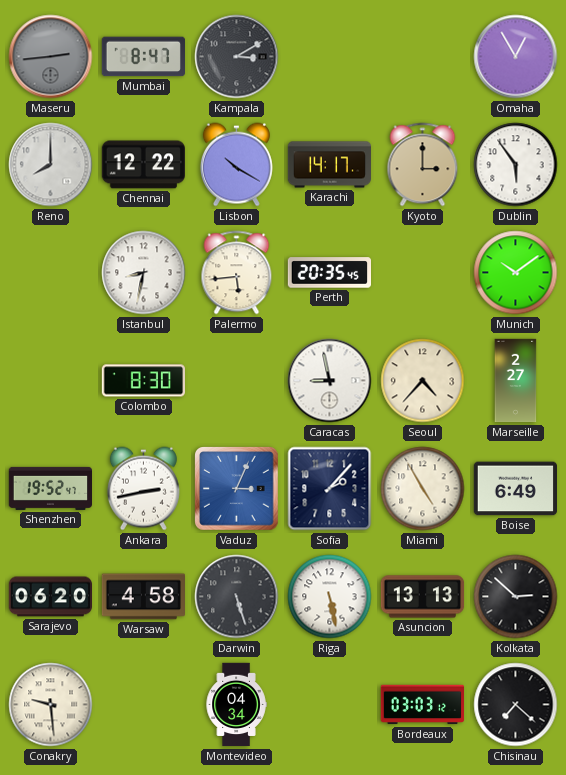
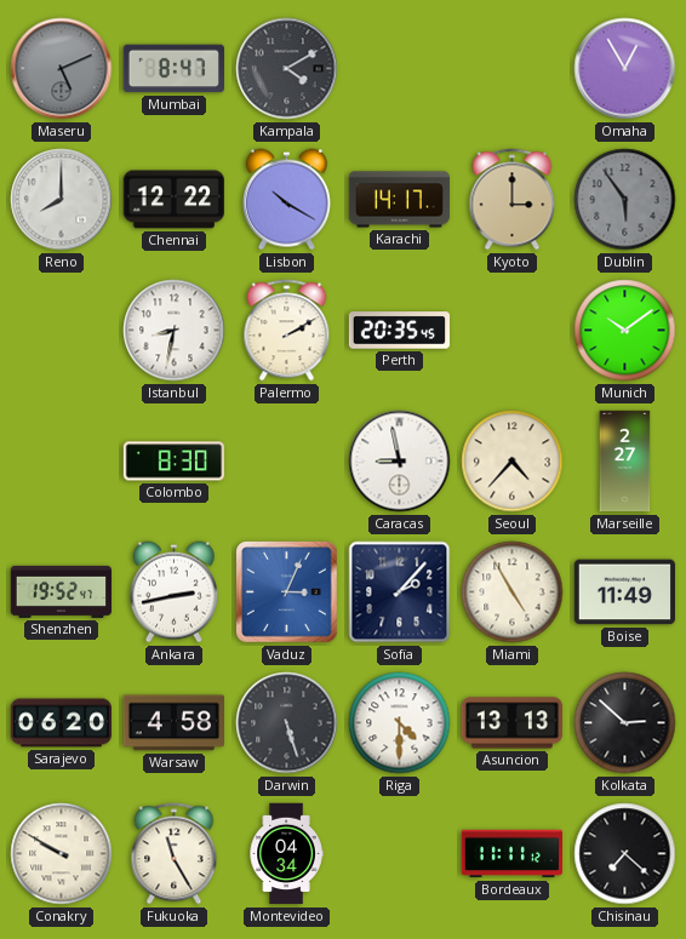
Maseru: 2:44 -> 5:11 (62, 69)
Kampala: 3:10 -> 4:10 (287, 69)
Dublin dial: white -> grey (625, 200)
Palermo: 5:44 -> 2:10 (287, 331)
Boise: 6:49 -> 11:49 (624, 592)
Riga: 5:28 -> 4:30 (400, 723)
Conakry: 9:29 -> 9:50 (62, 854)
Fukuoka: none -> 11:25 (175, 854)
Bordeaux: 03:03 -> 11:11 (513, 854)
